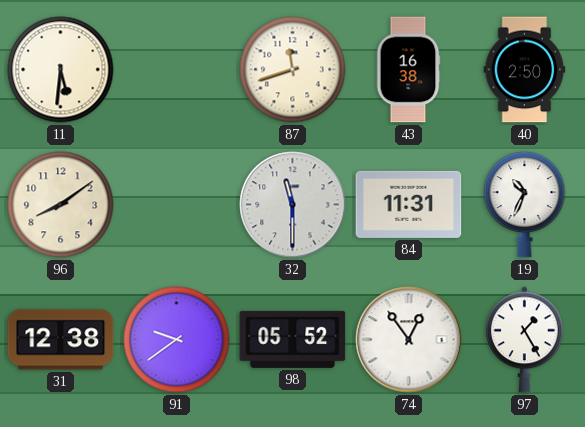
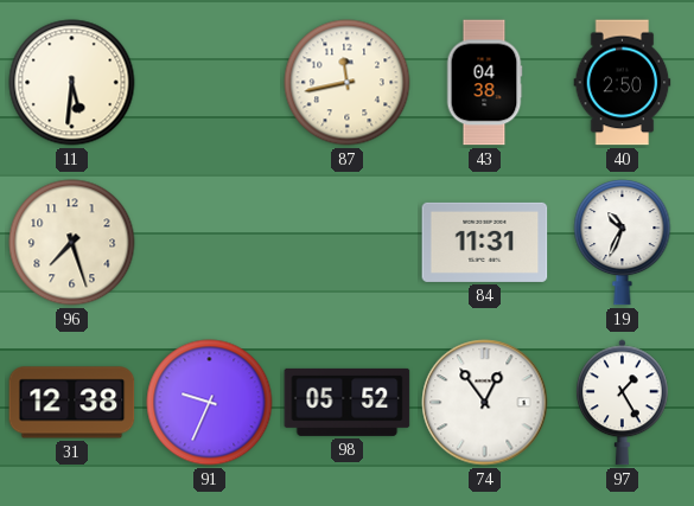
87: 11:42 -> 11:43 (348, 83)
43: 16:38 -> 04:38 (484, 83)
96: 8:09 -> 7:27 (72, 243)
32: 11:30 -> none (293, 205)
91: 9:39 -> 9:34 (210, 403)
